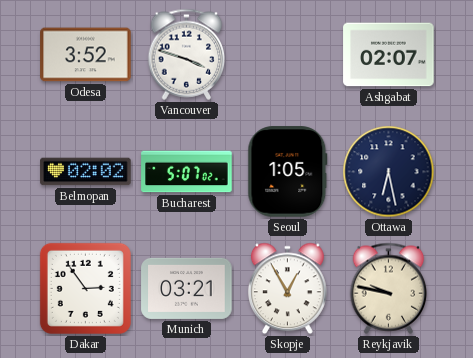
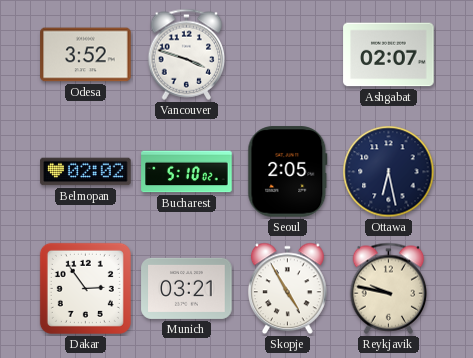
Bucharest: 5:07 -> 5:10 (187, 172)
Seoul: 1:05 -> 2:05 (288, 172)
Skopje: 12:55 -> 4:55 (287, 289)
